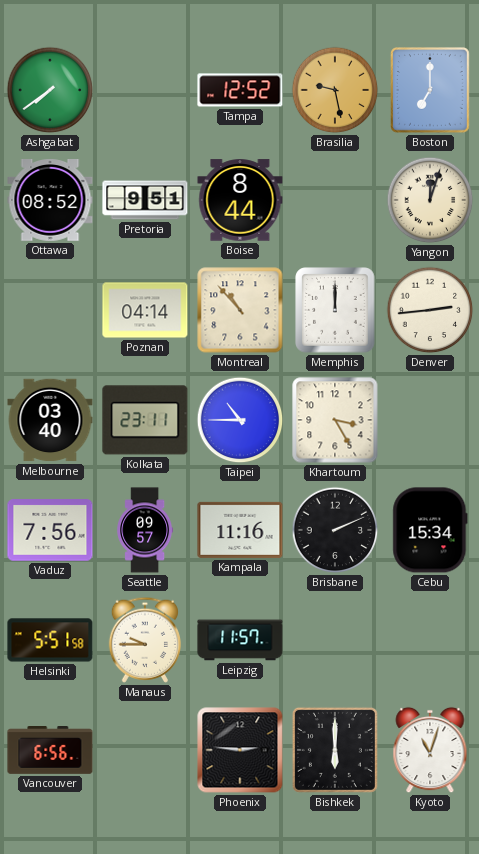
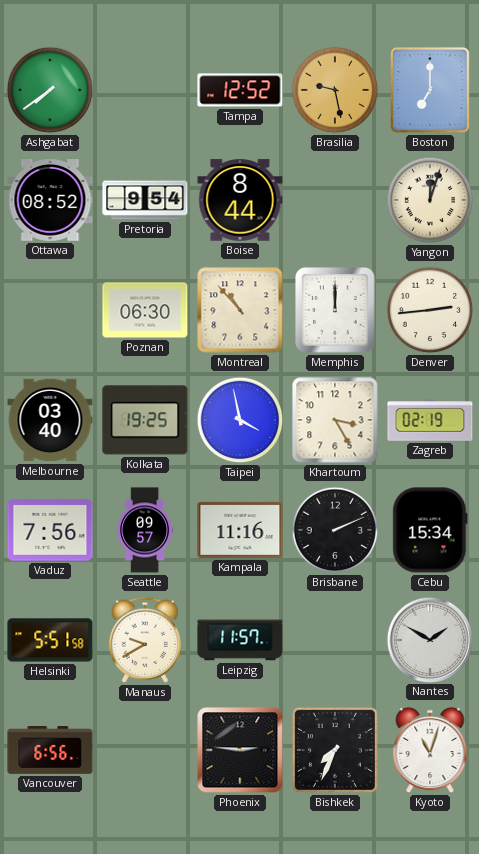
Pretoria: 9:51 -> 9:54 (145, 200)
Poznan: 04:14 -> 06:30 (145, 310)
Kolkata: 23:11 -> 19:25 (145, 420)
Taipei: 10:45 -> 3:58 (240, 420)
Zagreb: none -> 02:19 (430, 420)
Manaus: 9:45 -> 9:40 (144, 640)
Nantes: none -> 1:50 (429, 639)
Bishkek: 6:00 -> 7:34 (335, 750)
